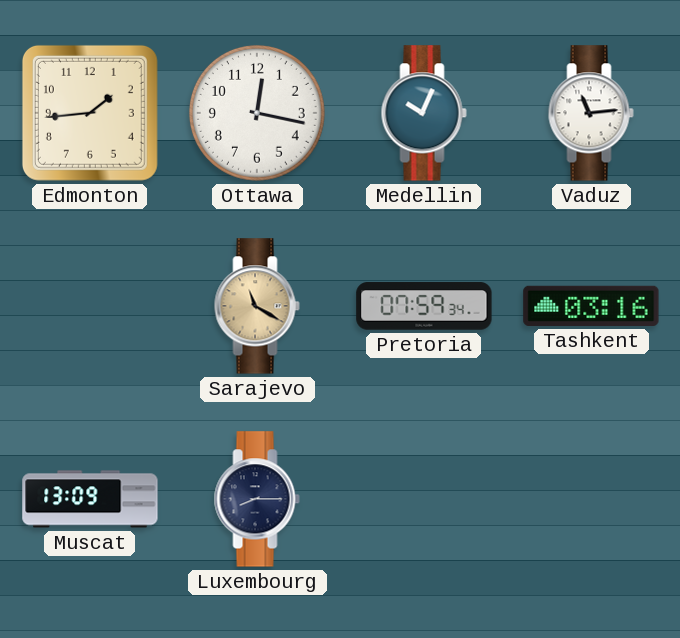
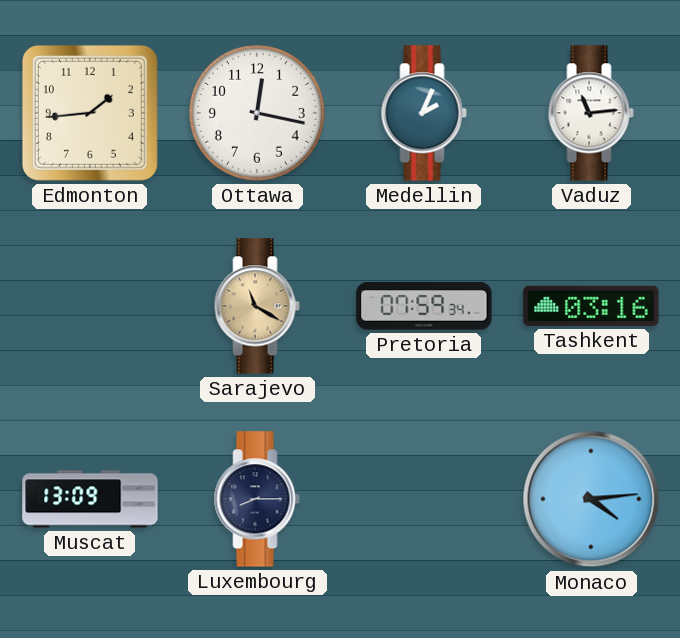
Medellin: 10:04 -> 2:04 (424, 113)
Monaco: none -> 4:14 (591, 499)
